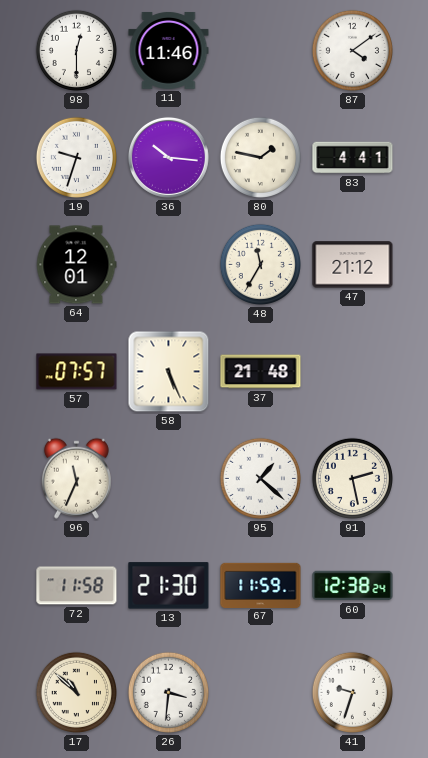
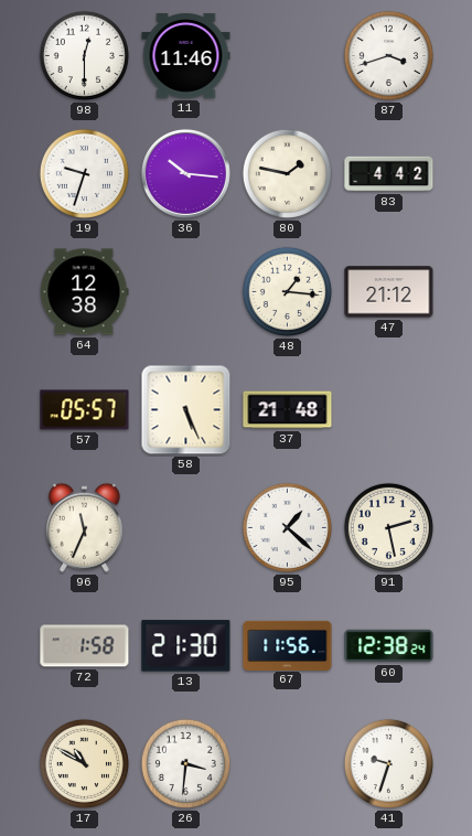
87: 4:09 -> 3:42 (388, 55)
83: 4:41 -> 4:42 (389, 174)
64: 12:01 -> 12:38 (84, 292)
48: 11:35 -> 1:16 (287, 291)
57: 07:57 -> 05:57 (85, 410)
72: 11:58 -> 1:58 (85, 646)
67: 11:59 -> 11:56 (288, 645)
17: 10:52 -> 10:50 (84, 763)
